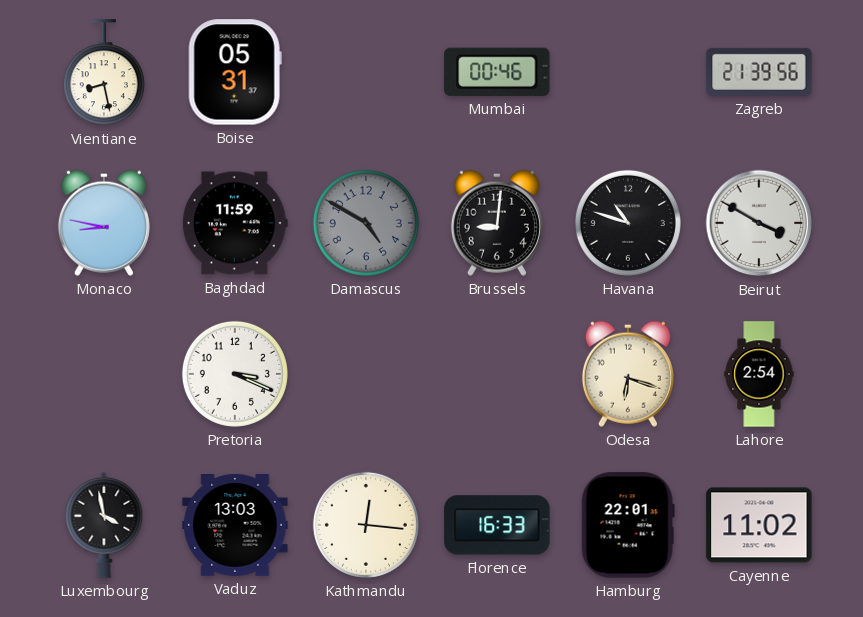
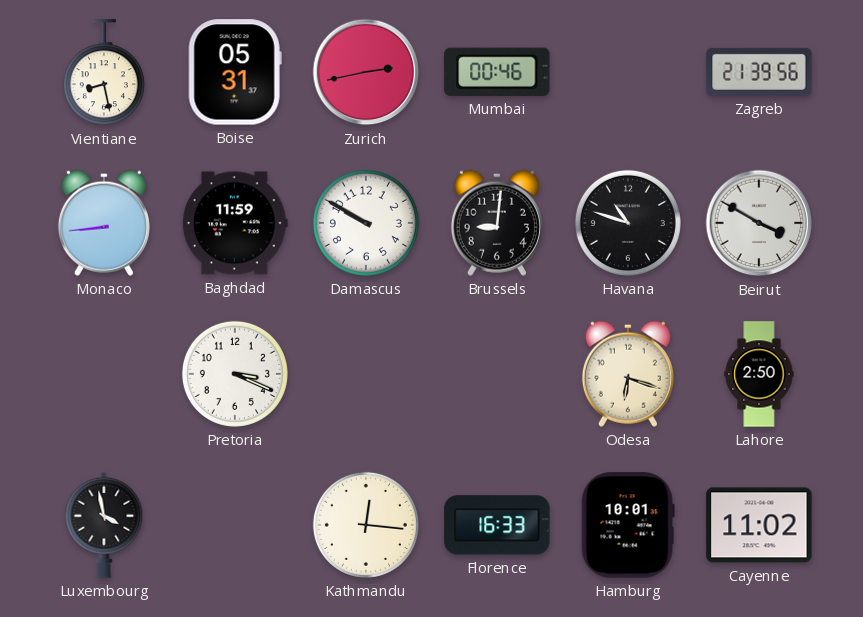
Zurich: none -> 2:43 (366, 72)
Monaco: 8:47 -> 8:44 (104, 223)
Damascus: 4:50 -> 9:50 (366, 223)
Damascus dial: grey -> white (366, 223)
Lahore: 2:54 -> 2:50 (759, 374)
Vaduz: 13:03 -> none (235, 525)
Hamburg: 22:01 -> 10:01 (628, 525)
